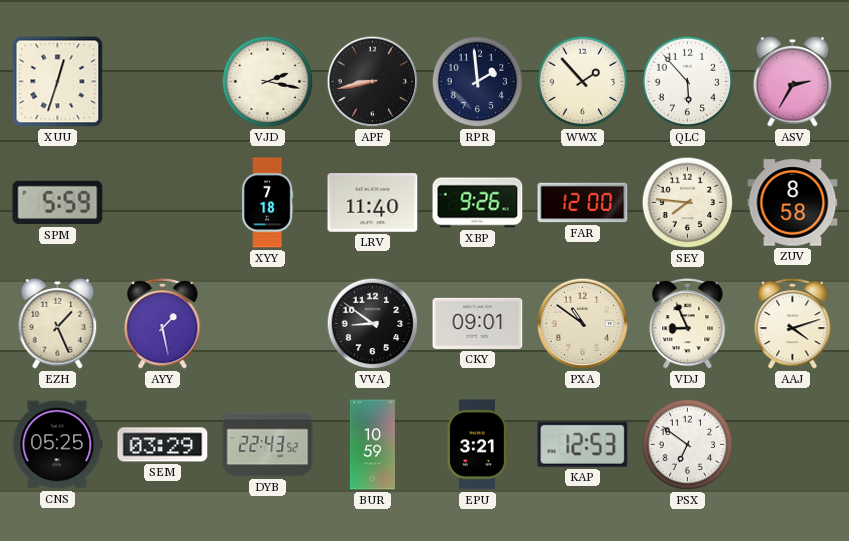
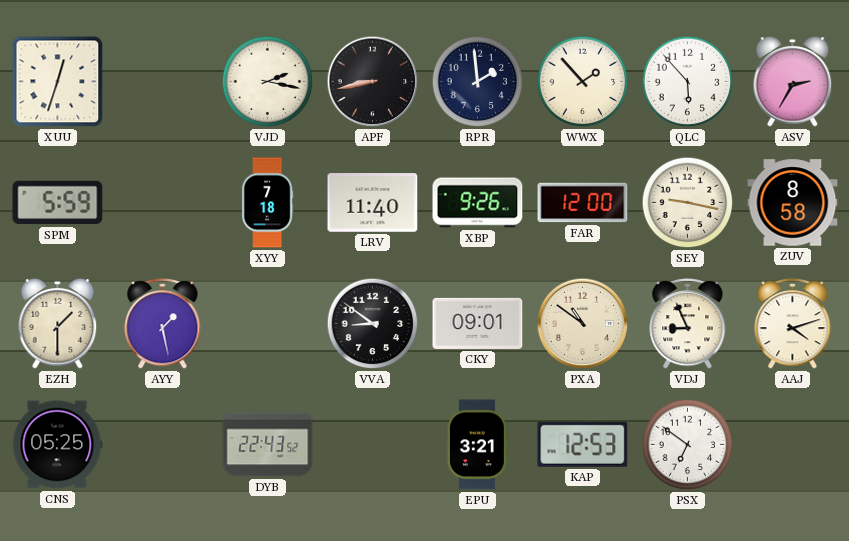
SEY: 7:46 -> 9:17 (688, 203)
EZH: 1:26 -> 1:30 (58, 324)
SEM: 03:29 -> none (163, 445)
BUR: 10:59 -> none (372, 445)
